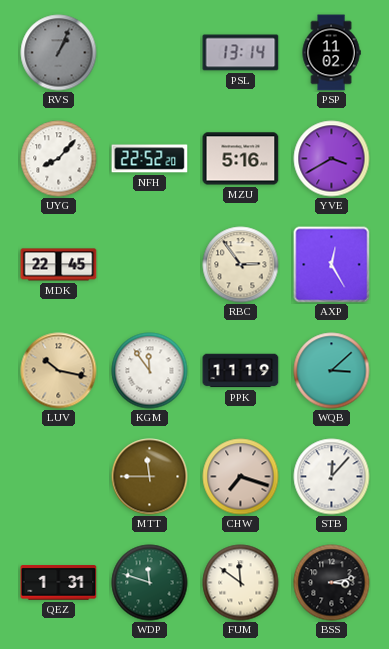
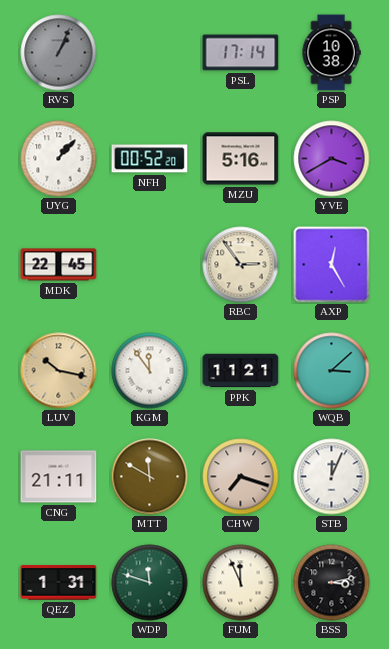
PSL: 13:14 -> 17:14 (241, 53)
PSP: 11:02 -> 10:38 (331, 53)
UYG: 8:07 -> 1:07 (59, 159)
NFH: 22:52 -> 00:52 (150, 159)
PPK: 11:19 -> 11:21 (241, 371)
CNG: none -> 21:11 (59, 477)
MTT: 11:45 -> 11:50 (150, 477)
STB: 12:07 -> 12:04 (332, 477)
FUM: 11:51 -> 11:56 (241, 583)
